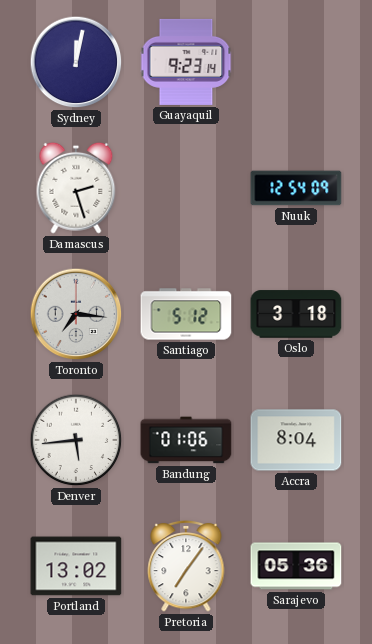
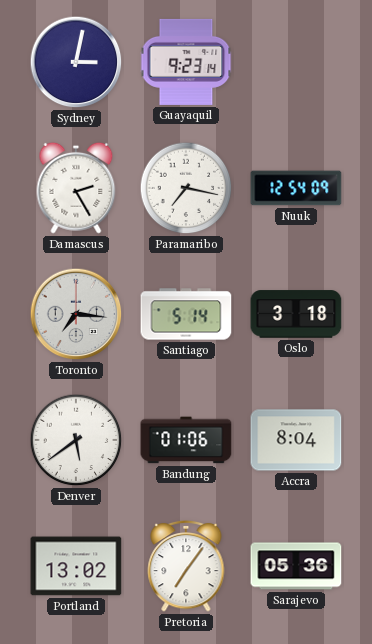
Sydney: 12:02 -> 3:02 (76, 62)
Damascus: 2:27 -> 2:25 (76, 188)
Paramaribo: none -> 7:17 (186, 188)
Santiago: 5:12 -> 5:14 (186, 314)
Denver: 5:44 -> 5:39 (76, 440)
